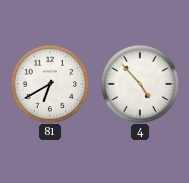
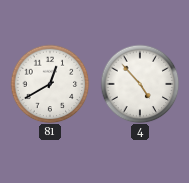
81: 6:40 -> 12:40 (50, 84)
